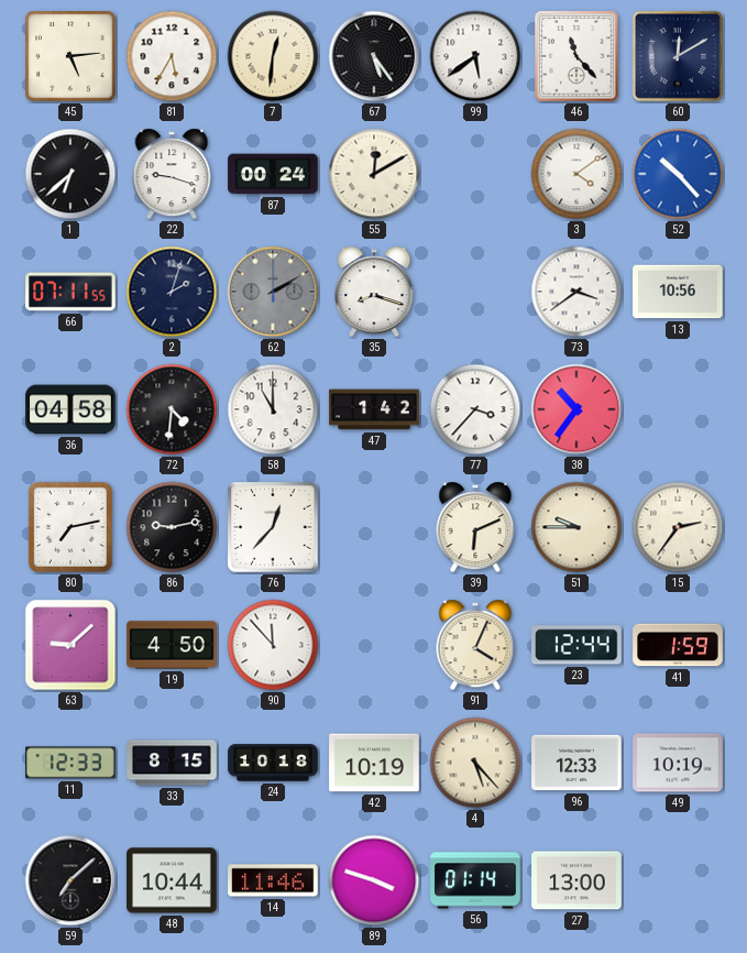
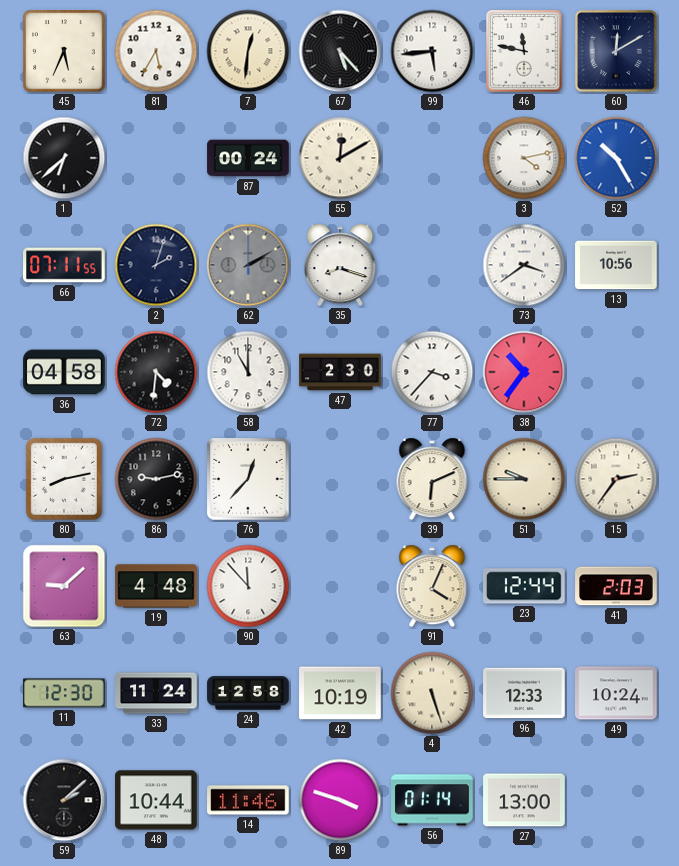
45: 5:14 -> 5:34 (64, 51)
67: 5:24 -> 5:23 (340, 51)
99: 5:39 -> 5:44 (432, 51)
46: 11:23 -> 11:47 (524, 51)
22: 9:18 -> none (172, 174)
3: 4:09 -> 4:13 (524, 158)
52: 10:23 -> 10:25 (616, 158)
47: 1:42 -> 2:30 (340, 372)
80: 7:13 -> 8:13 (64, 479)
19: 4:50 -> 4:48 (156, 586)
41: 1:59 -> 2:03 (616, 586)
11: 12:33 -> 12:30 (64, 693)
33: 8:15 -> 11:24 (156, 693)
24: 10:18 -> 12:58 (248, 693)
4: 5:23 -> 5:27 (432, 693)
49: 10:19 -> 10:24 (616, 693)
59: 7:08 -> 2:08 (64, 800)
